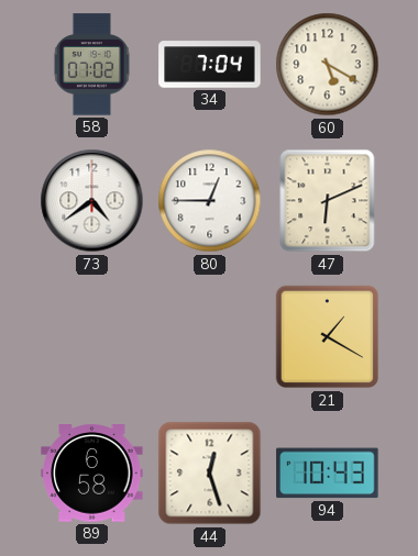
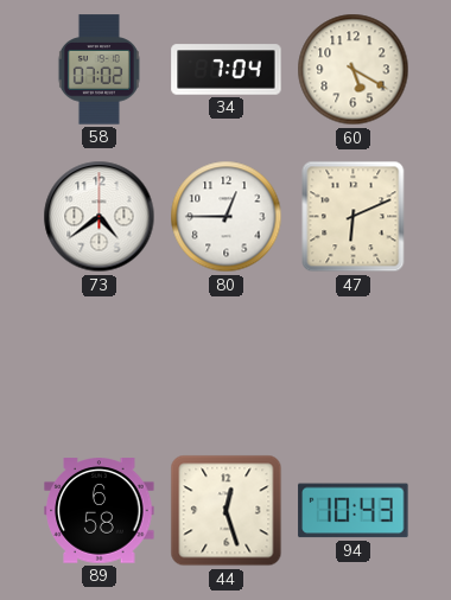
21: 1:20 -> none (328, 337)
